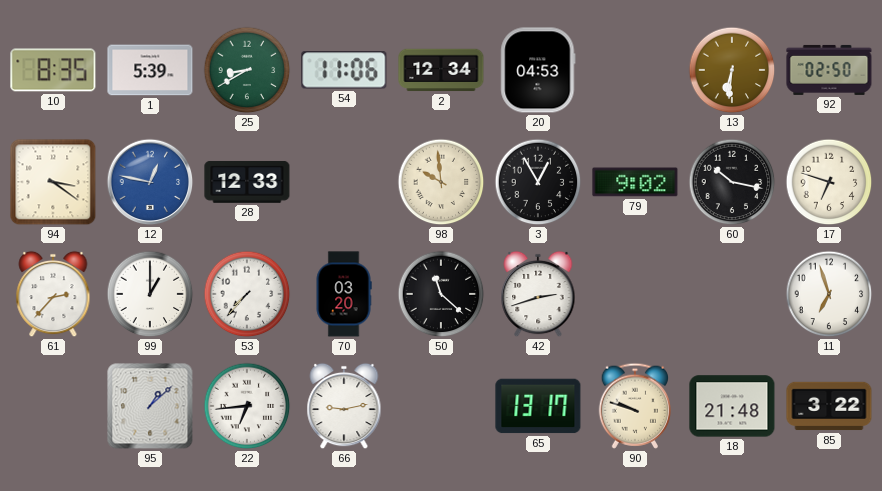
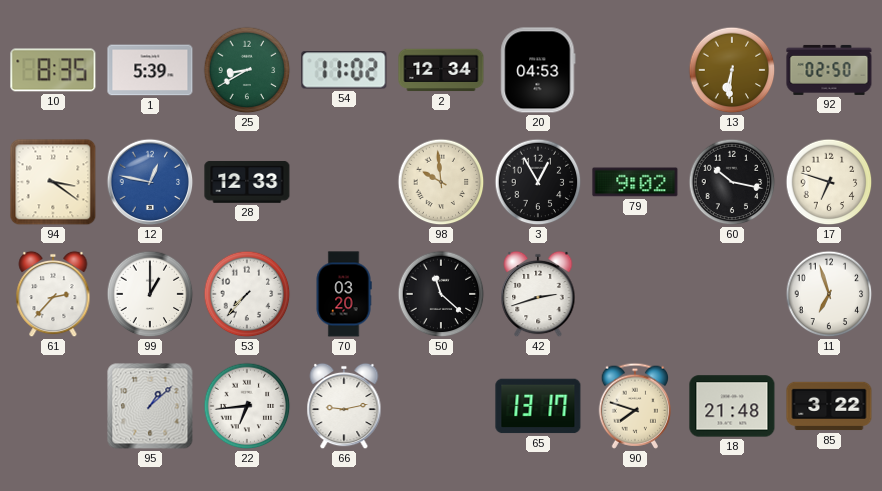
54: 11:06 -> 11:02 (344, 70)
90: 9:48 -> 7:48 (634, 406)
